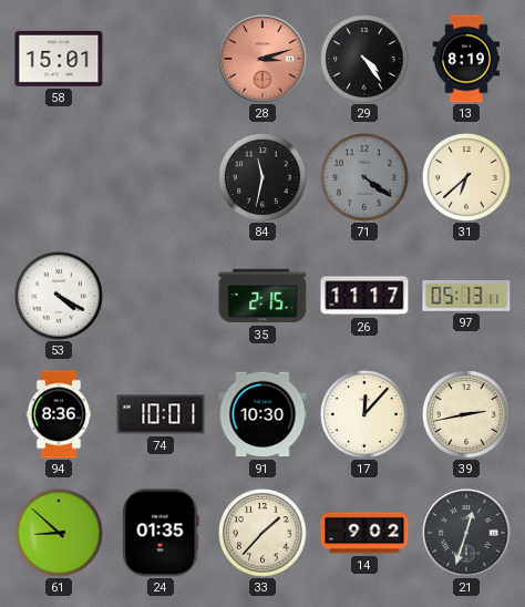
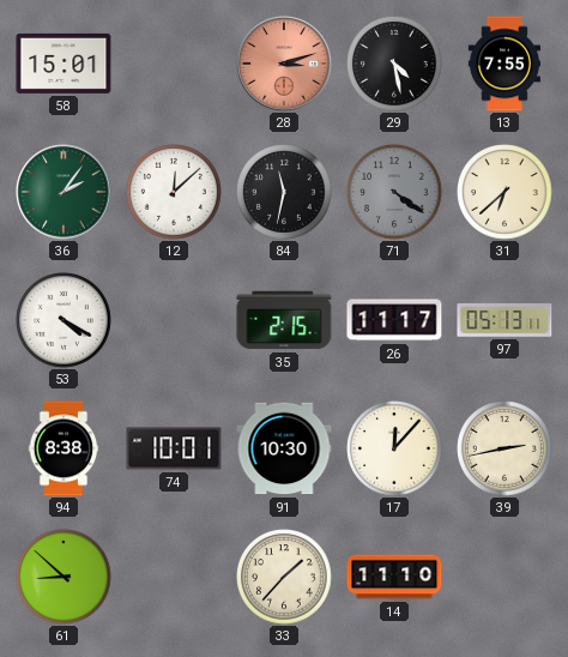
29: 4:24 -> 4:28 (394, 64)
13: 8:19 -> 7:55 (504, 64)
36: none -> 2:06 (64, 192)
12: none -> 12:08 (174, 192)
94: 8:36 -> 8:38 (64, 448)
24: 01:35 -> none (161, 533)
14: 9:02 -> 11:10 (394, 577)
21: 12:33 -> none (466, 533)
